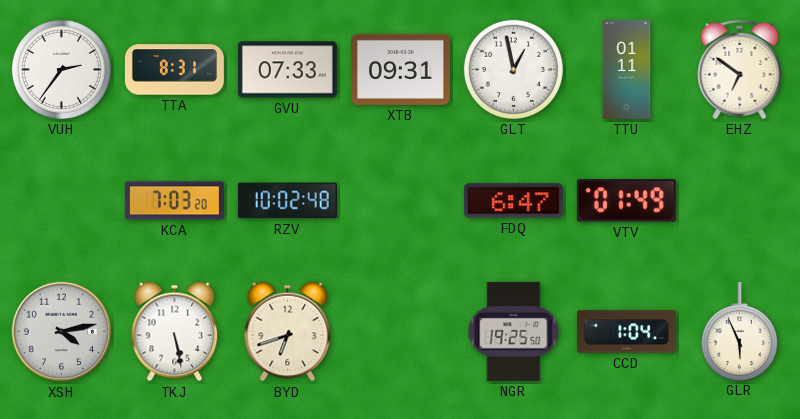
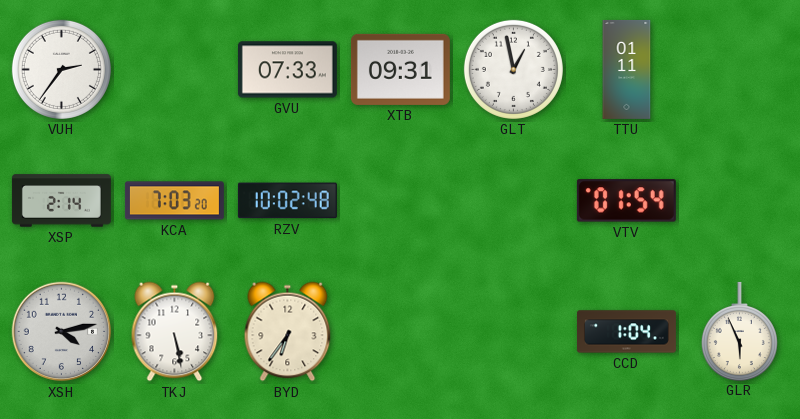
TTA: 8:31 -> none (174, 70)
EHZ: 6:51 -> none (740, 69)
XSP: none -> 2:14 (61, 201)
FDQ: 6:47 -> none (513, 201)
VTV: 01:49 -> 01:54 (626, 201)
BYD: 6:42 -> 6:36 (288, 332)
NGR: 19:25 -> none (514, 331)
